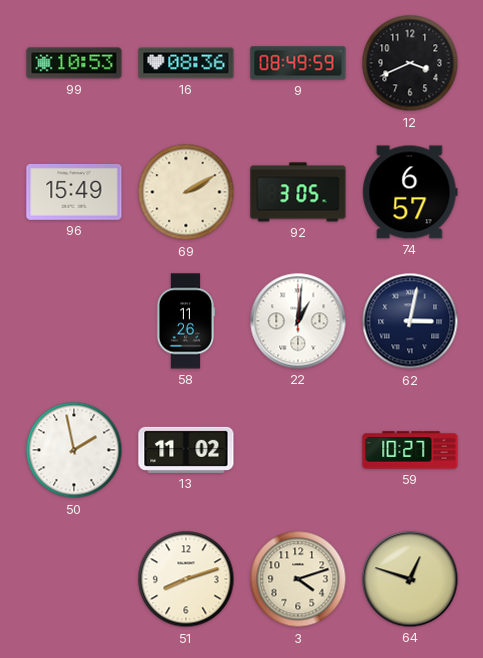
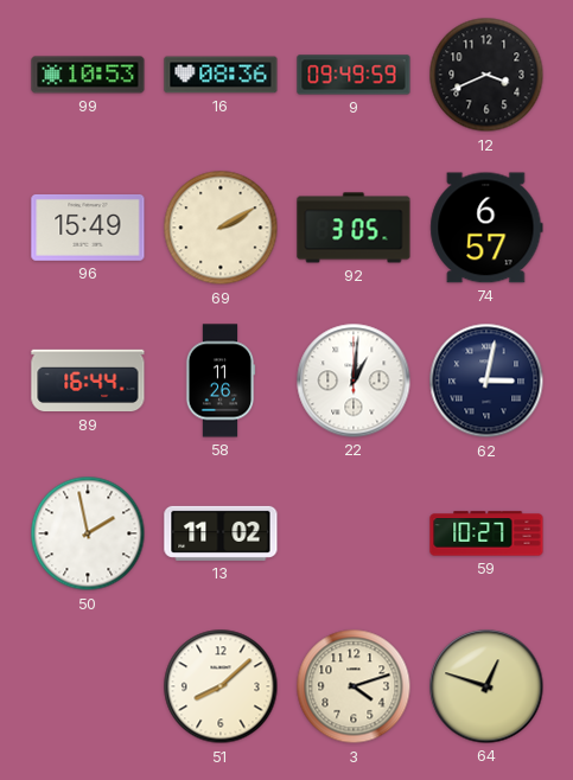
9: 08:49 -> 09:49 (354, 75)
89: none -> 16:44 (88, 381)
51: 8:12 -> 8:08 (221, 686)
